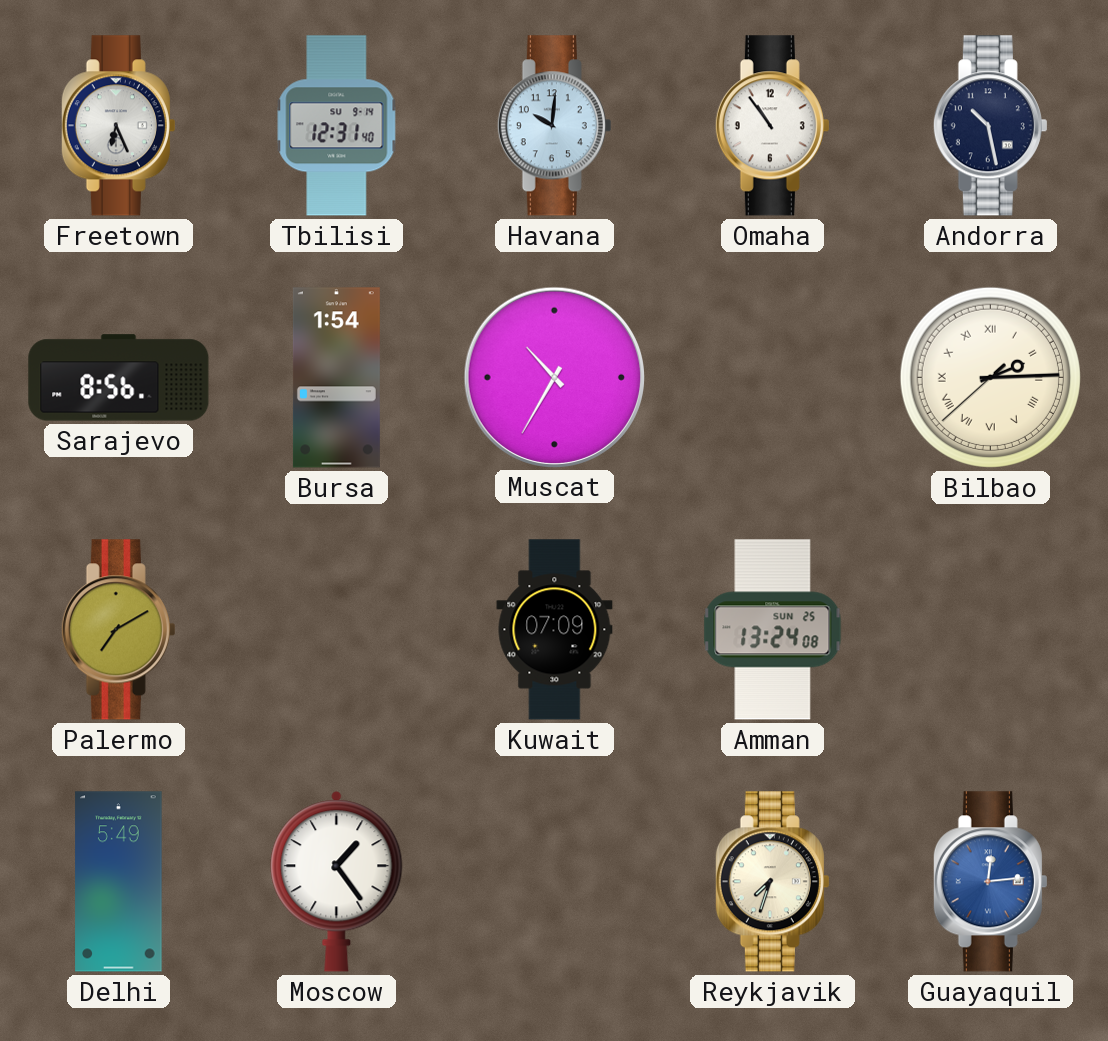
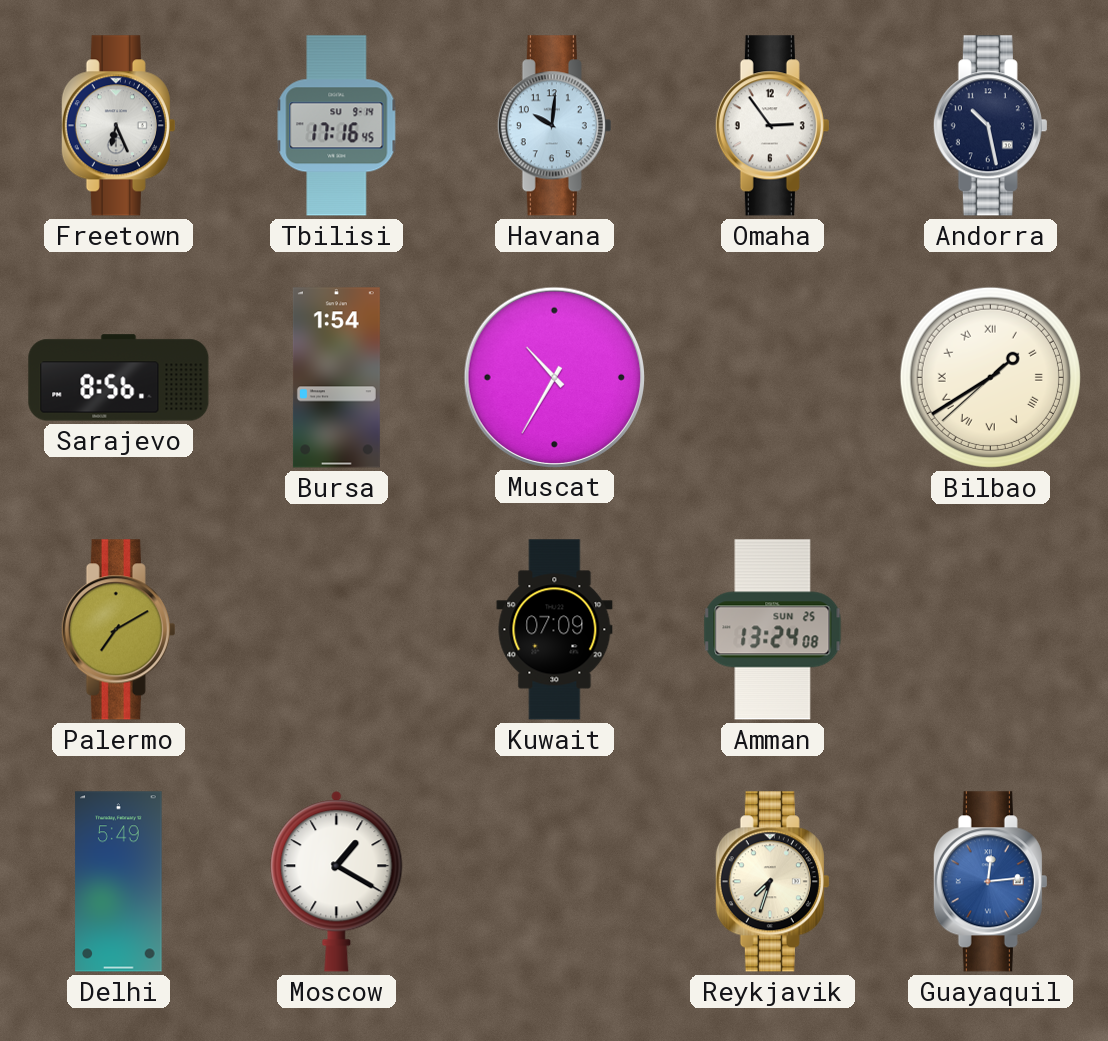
Tbilisi: 12:31 -> 17:16 (337, 126)
Omaha: 10:54 -> 2:54 (772, 126)
Bilbao: 2:14 -> 1:39 (990, 377)
Moscow: 1:24 -> 1:20 (337, 882)
